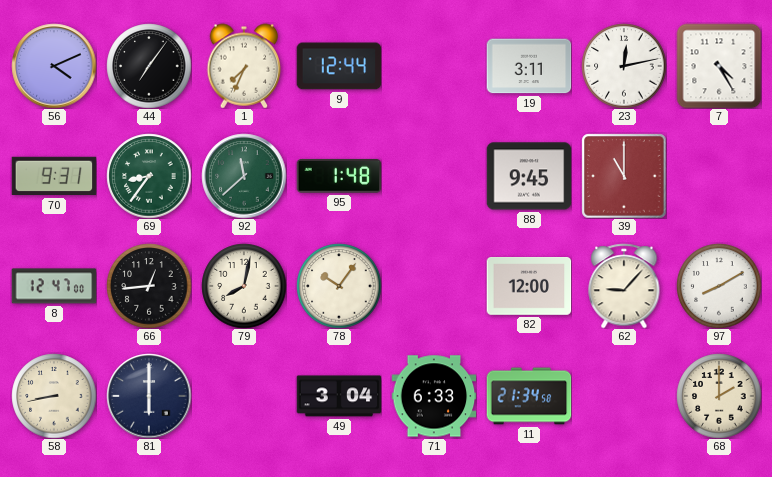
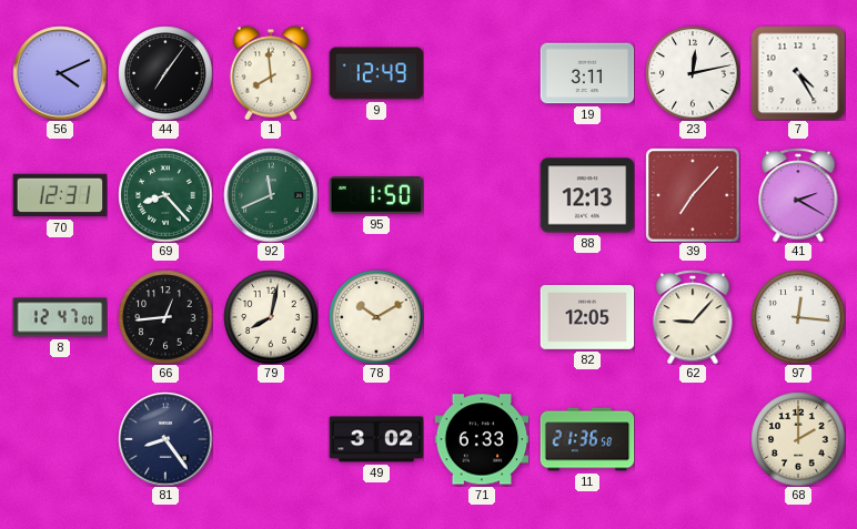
1: 7:34 -> 7:59 (271, 73)
9: 12:44 -> 12:49 (376, 73)
70: 9:31 -> 12:31 (60, 195)
69: 8:36 -> 8:23 (165, 195)
92: 11:38 -> 11:41 (271, 195)
95: 1:48 -> 1:50 (376, 195)
88: 9:45 -> 12:13 (587, 195)
39: 11:00 -> 7:07 (693, 195)
41: none -> 2:20 (798, 195)
78: 10:06 -> 10:10 (376, 317)
82: 12:00 -> 12:05 (587, 318)
97: 8:10 -> 12:16 (798, 317)
58: 8:43 -> none (54, 396)
81: 6:00 -> 8:24 (165, 439)
49: 3:04 -> 3:02 (376, 439)
11: 21:34 -> 21:36 (587, 439)
